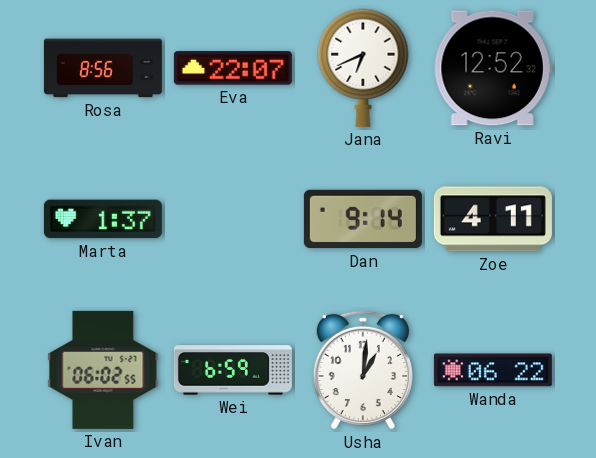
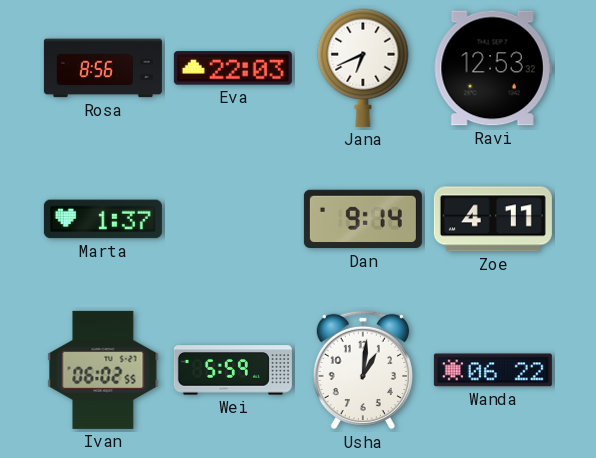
Eva: 22:07 -> 22:03 (233, 68)
Ravi: 12:52 -> 12:53 (493, 68)
Wei: 6:59 -> 5:59 (233, 370)
